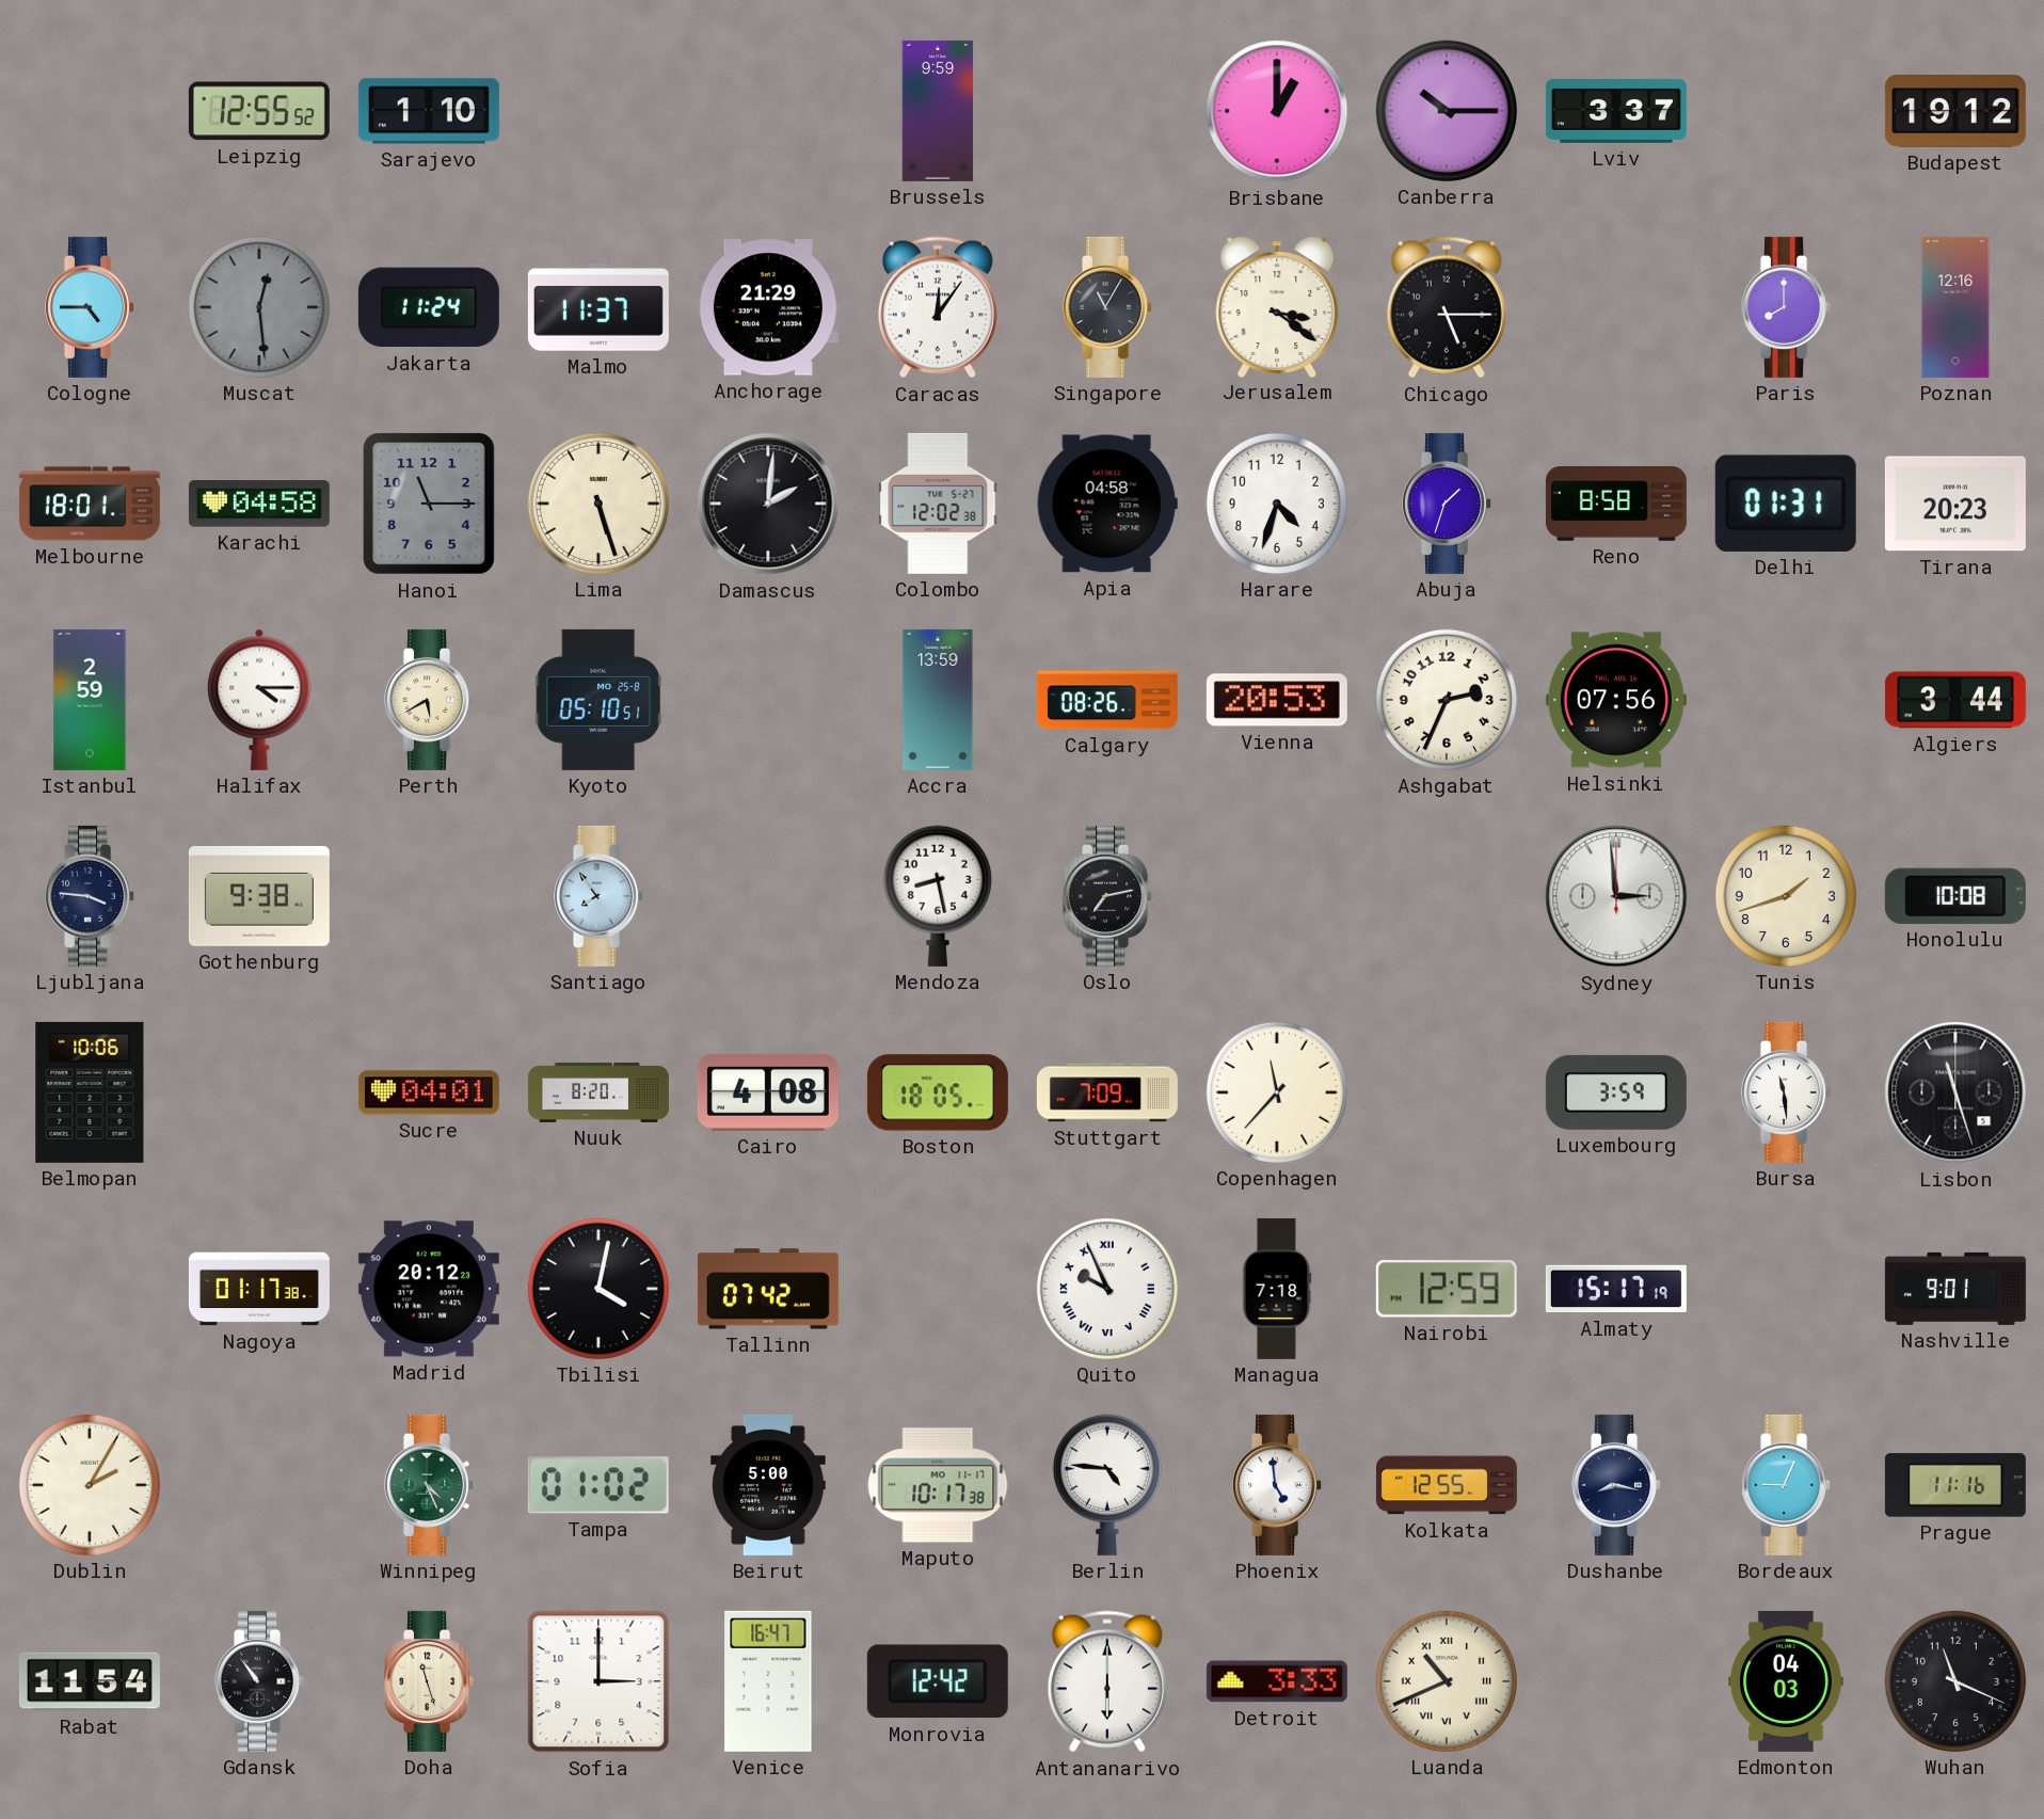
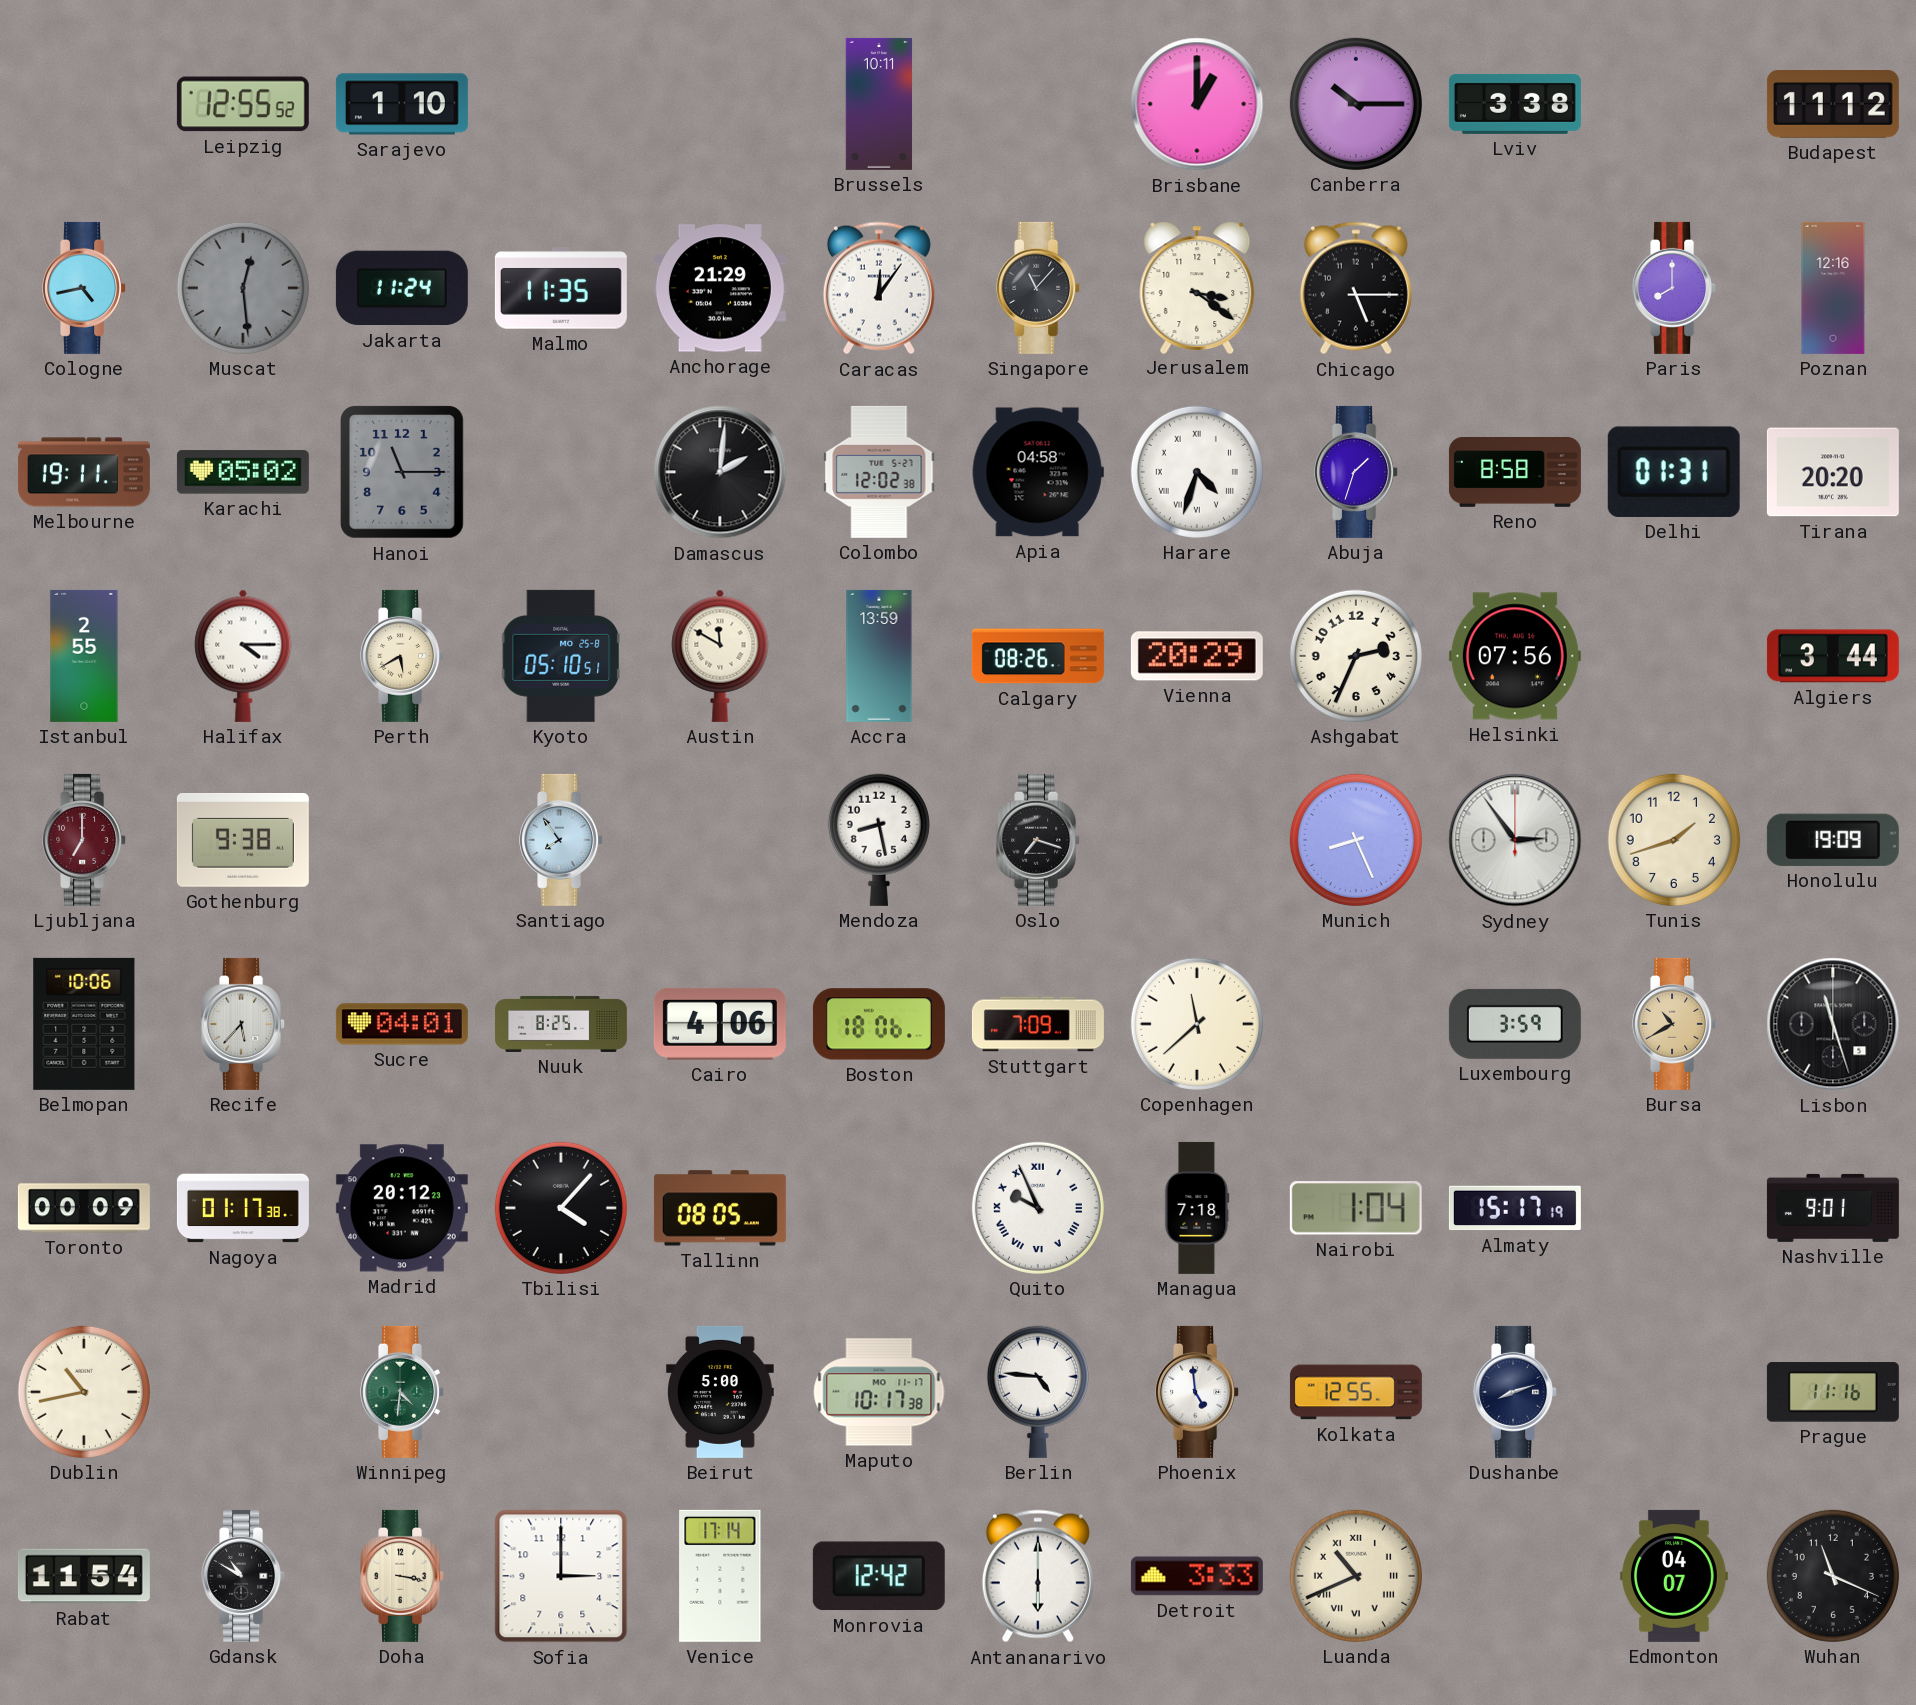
Brussels: 9:59 -> 10:11 (879, 104)
Lviv: 3:37 -> 3:38 (1515, 104)
Budapest: 19:12 -> 11:12 (1833, 105)
Cologne: 4:45 -> 4:43 (85, 288)
Malmo: 11:37 -> 11:35 (561, 288)
Singapore: 11:05 -> 11:07 (1039, 288)
Melbourne: 18:01 -> 19:11 (84, 472)
Karachi: 04:58 -> 05:02 (243, 472)
Lima: 5:27 -> none (598, 504)
Harare numerals: Arabic -> Roman (1197, 472)
Tirana: 20:23 -> 20:20 (1833, 472)
Istanbul: 2:59 -> 2:55 (84, 656)
Austin: none -> 11:50 (720, 656)
Vienna: 20:53 -> 20:29 (1197, 656)
Ljubljana: 3:46 -> 7:00 (85, 840)
Ljubljana dial: navy -> burgundy (85, 840)
Oslo: 7:13 -> 7:18 (1039, 840)
Munich: none -> 8:26 (1356, 840)
Sydney: 2:59 -> 2:54 (1515, 840)
Honolulu: 10:08 -> 19:09 (1833, 840)
Recife: none -> 5:37 (244, 1024)
Nuuk: 8:20 -> 8:25 (561, 1024)
Cairo: 4:08 -> 4:06 (720, 1024)
Boston: 18:05 -> 18:06 (879, 1024)
Copenhagen: 11:37 -> 11:38 (1197, 1024)
Bursa: 11:29 -> 10:40 (1675, 1024)
Bursa dial: white -> champagne (1675, 1024)
Toronto: none -> 00:09 (84, 1208)
Tbilisi: 4:02 -> 4:07 (561, 1208)
Tallinn: 07:42 -> 08:05 (720, 1208)
Nairobi: 12:59 -> 1:04 (1356, 1208)
Dublin: 2:05 -> 10:43 (84, 1392)
Winnipeg: 4:26 -> 4:31 (403, 1392)
Tampa: 01:02 -> none (598, 1485)
Dushanbe: 8:17 -> 8:12 (1516, 1392)
Bordeaux: 9:04 -> none (1787, 1485)
Gdansk: 10:54 -> 10:50 (244, 1576)
Doha: 11:27 -> 3:17 (403, 1576)
Venice: 16:47 -> 17:14 (720, 1576)
Edmonton: 04:03 -> 04:07 (1675, 1576)
